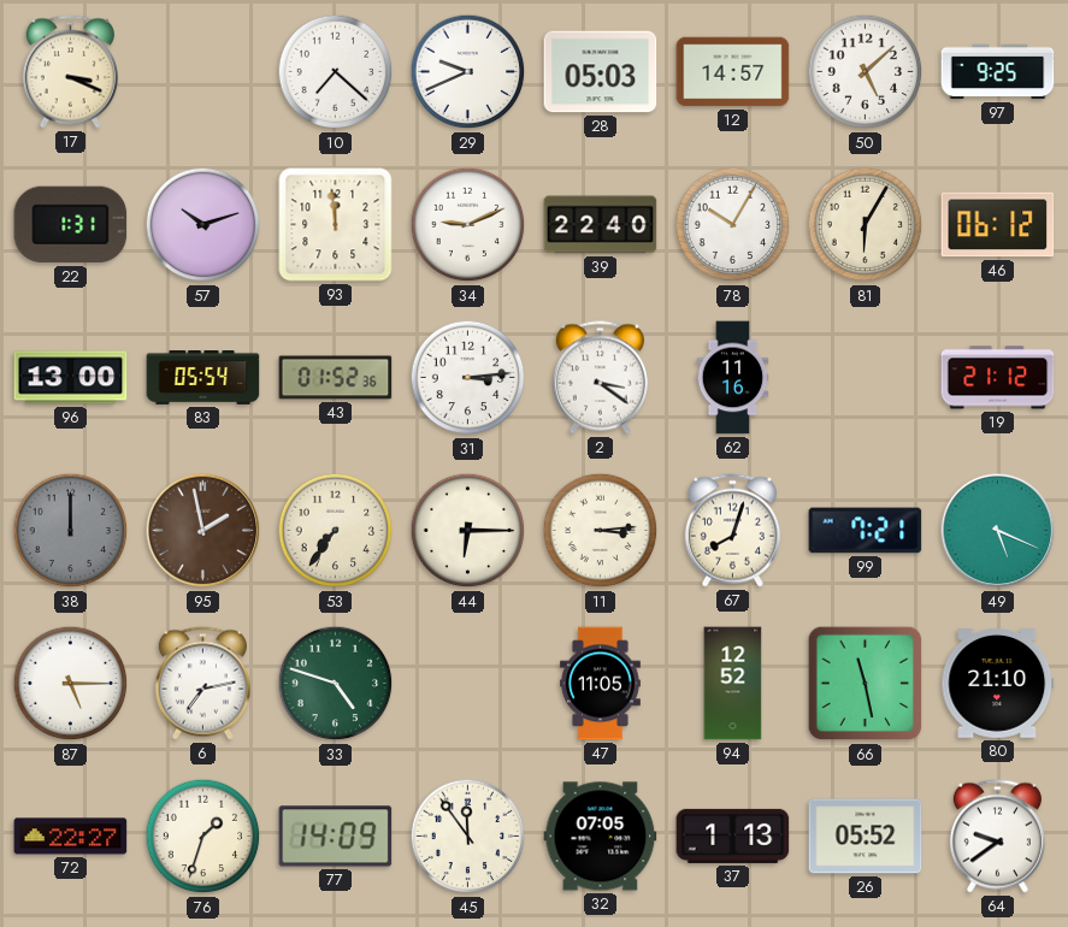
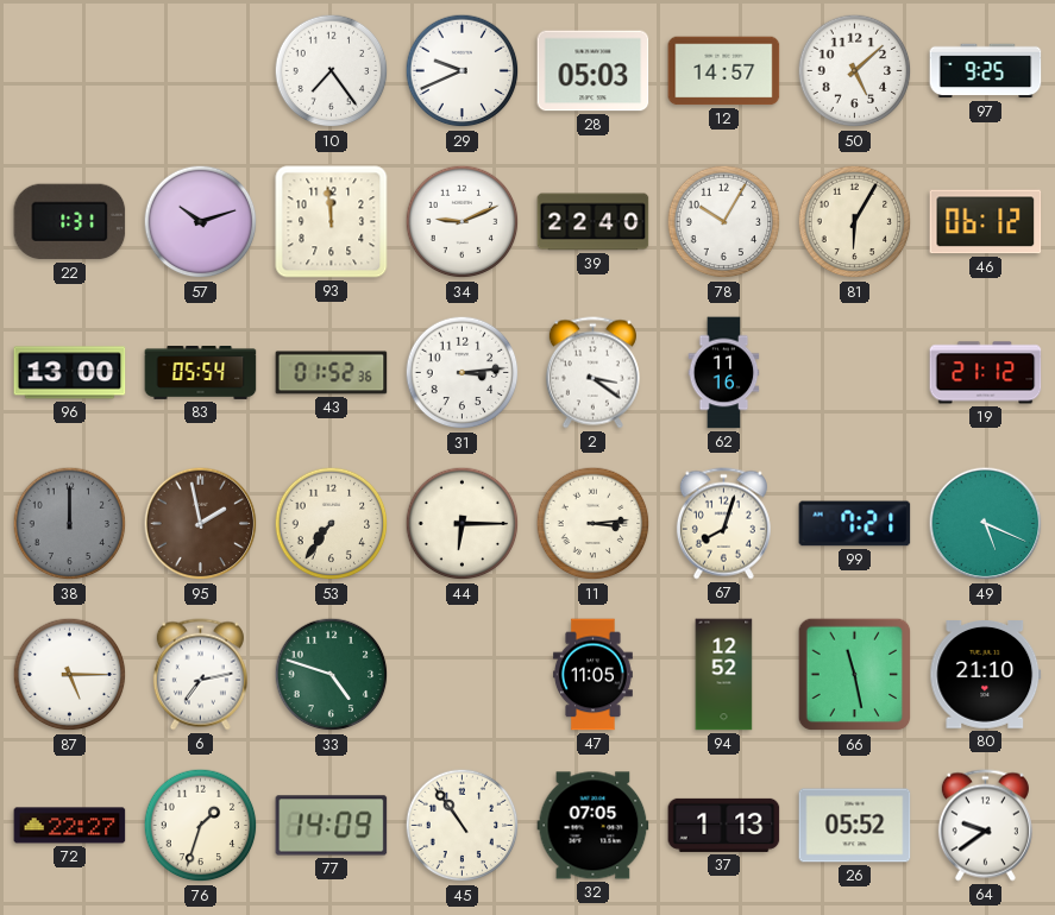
17: 3:19 -> none (70, 72)
10: 7:22 -> 7:24 (332, 71)
45: 11:54 -> 10:54 (463, 826)
